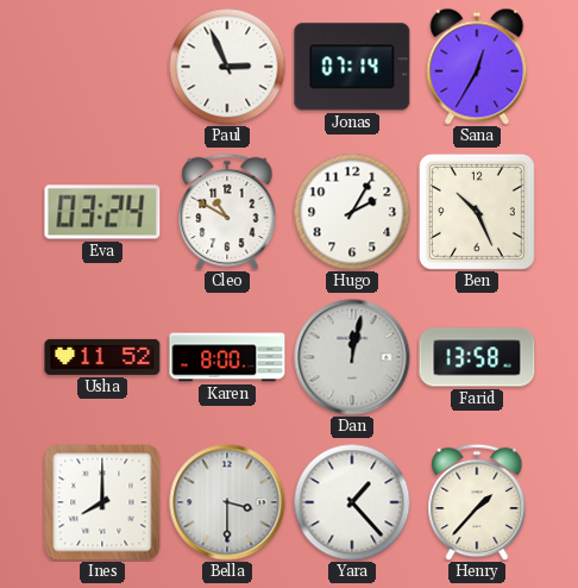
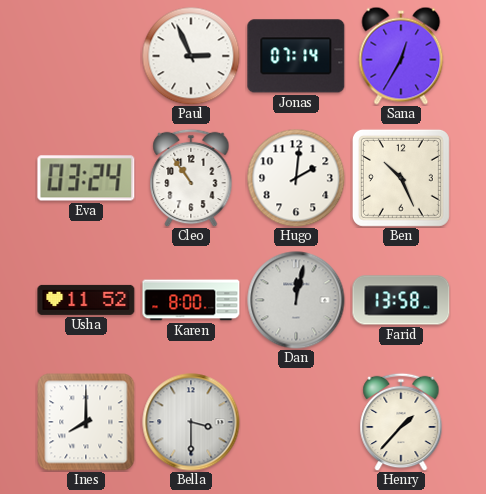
Cleo: 10:50 -> 10:54 (191, 178)
Hugo: 2:05 -> 2:01 (296, 178)
Yara: 1:23 -> none (352, 502)
